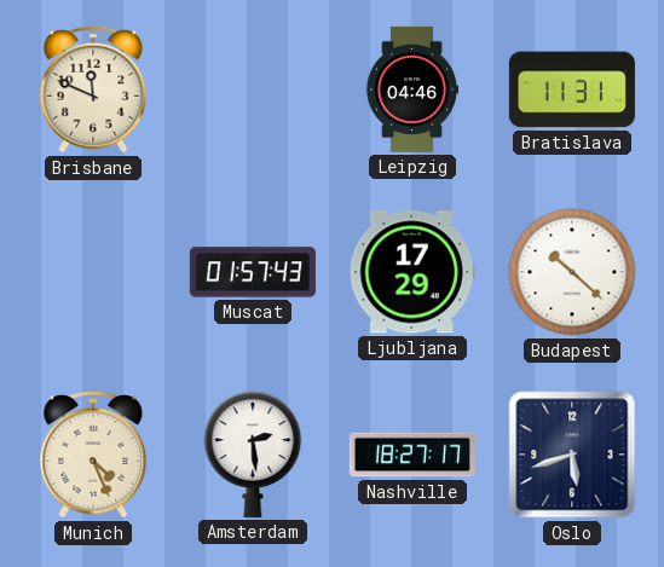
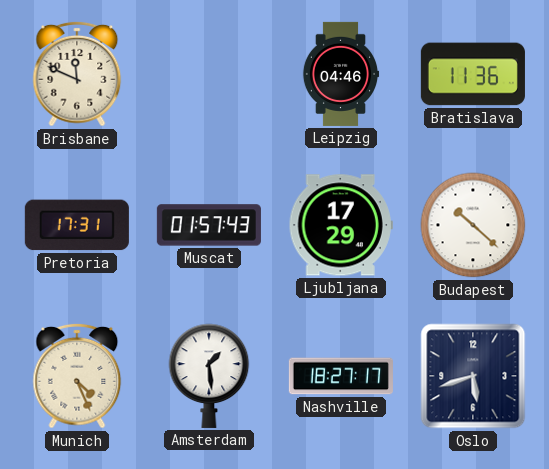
Bratislava: 11:31 -> 11:36 (473, 74)
Pretoria: none -> 17:31 (77, 225)
Amsterdam: 2:29 -> 1:29 (209, 376)
